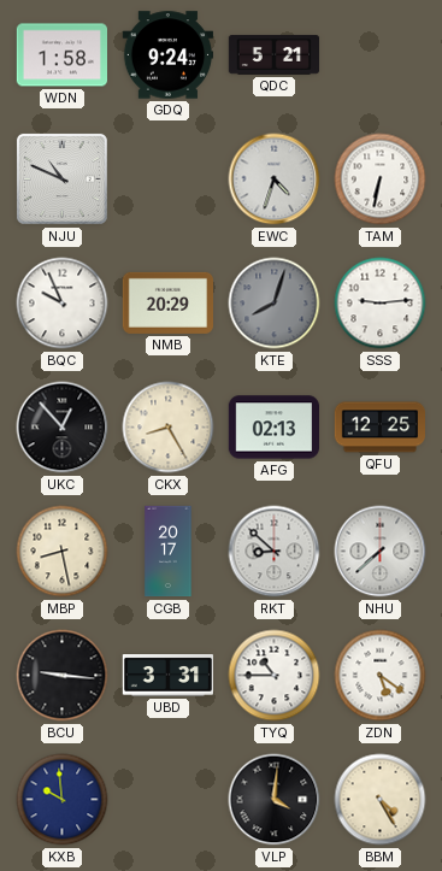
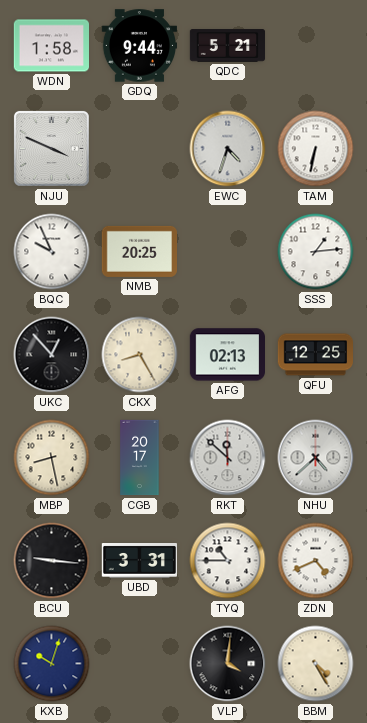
GDQ: 9:24 -> 9:44 (139, 46)
NJU: 10:49 -> 3:49 (51, 148)
NMB: 20:29 -> 20:25 (139, 251)
KTE: 8:03 -> none (275, 304)
SSS: 9:14 -> 1:14 (316, 252)
RKT: 8:52 -> 11:52 (228, 458)
NHU: 7:38 -> 4:38 (316, 458)
ZDN: 5:21 -> 4:41 (316, 561)
KXB: 9:59 -> 10:03 (52, 664)
